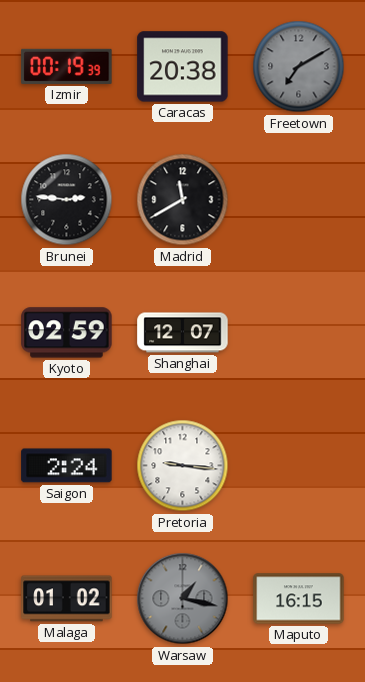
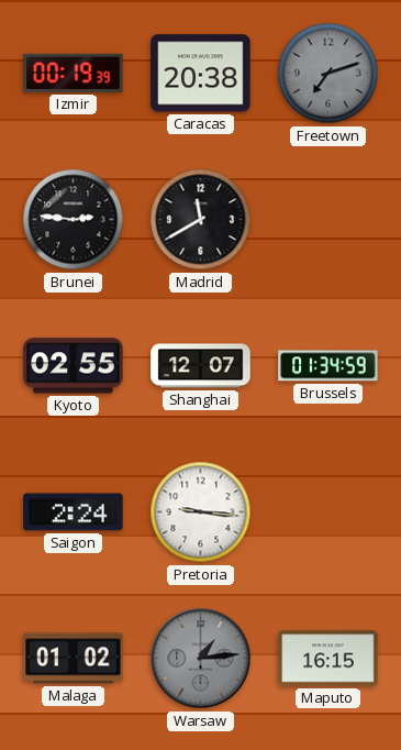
Freetown: 7:10 -> 7:12 (328, 74)
Kyoto: 02:59 -> 02:55 (74, 366)
Brussels: none -> 01:34 (328, 366)
Warsaw: 1:17 -> 1:14 (201, 659)
